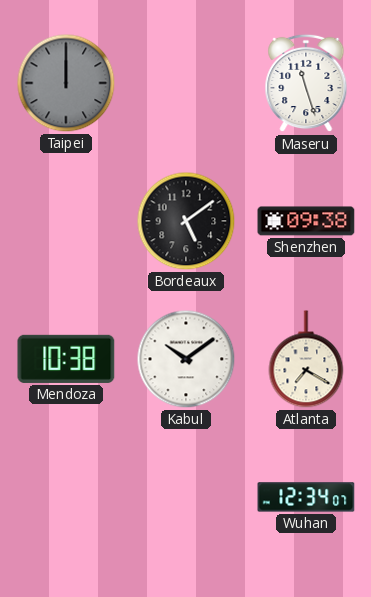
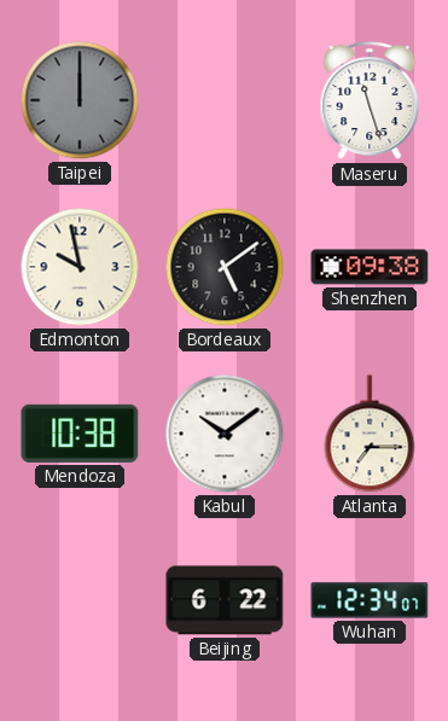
Edmonton: none -> 9:58 (80, 267)
Atlanta: 7:20 -> 7:15 (370, 434)
Beijing: none -> 6:22 (225, 600)
